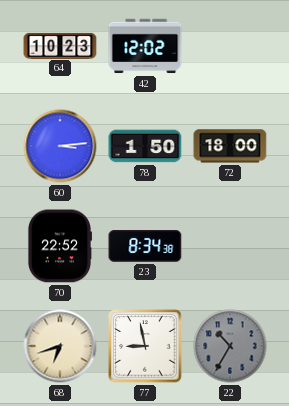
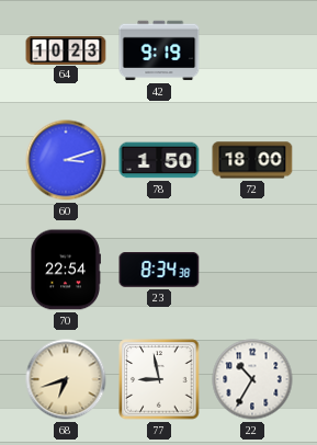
42: 12:02 -> 9:19 (159, 50)
60: 3:14 -> 3:12 (66, 160)
70: 22:52 -> 22:54 (65, 270)
22 dial: grey -> white (252, 379)
